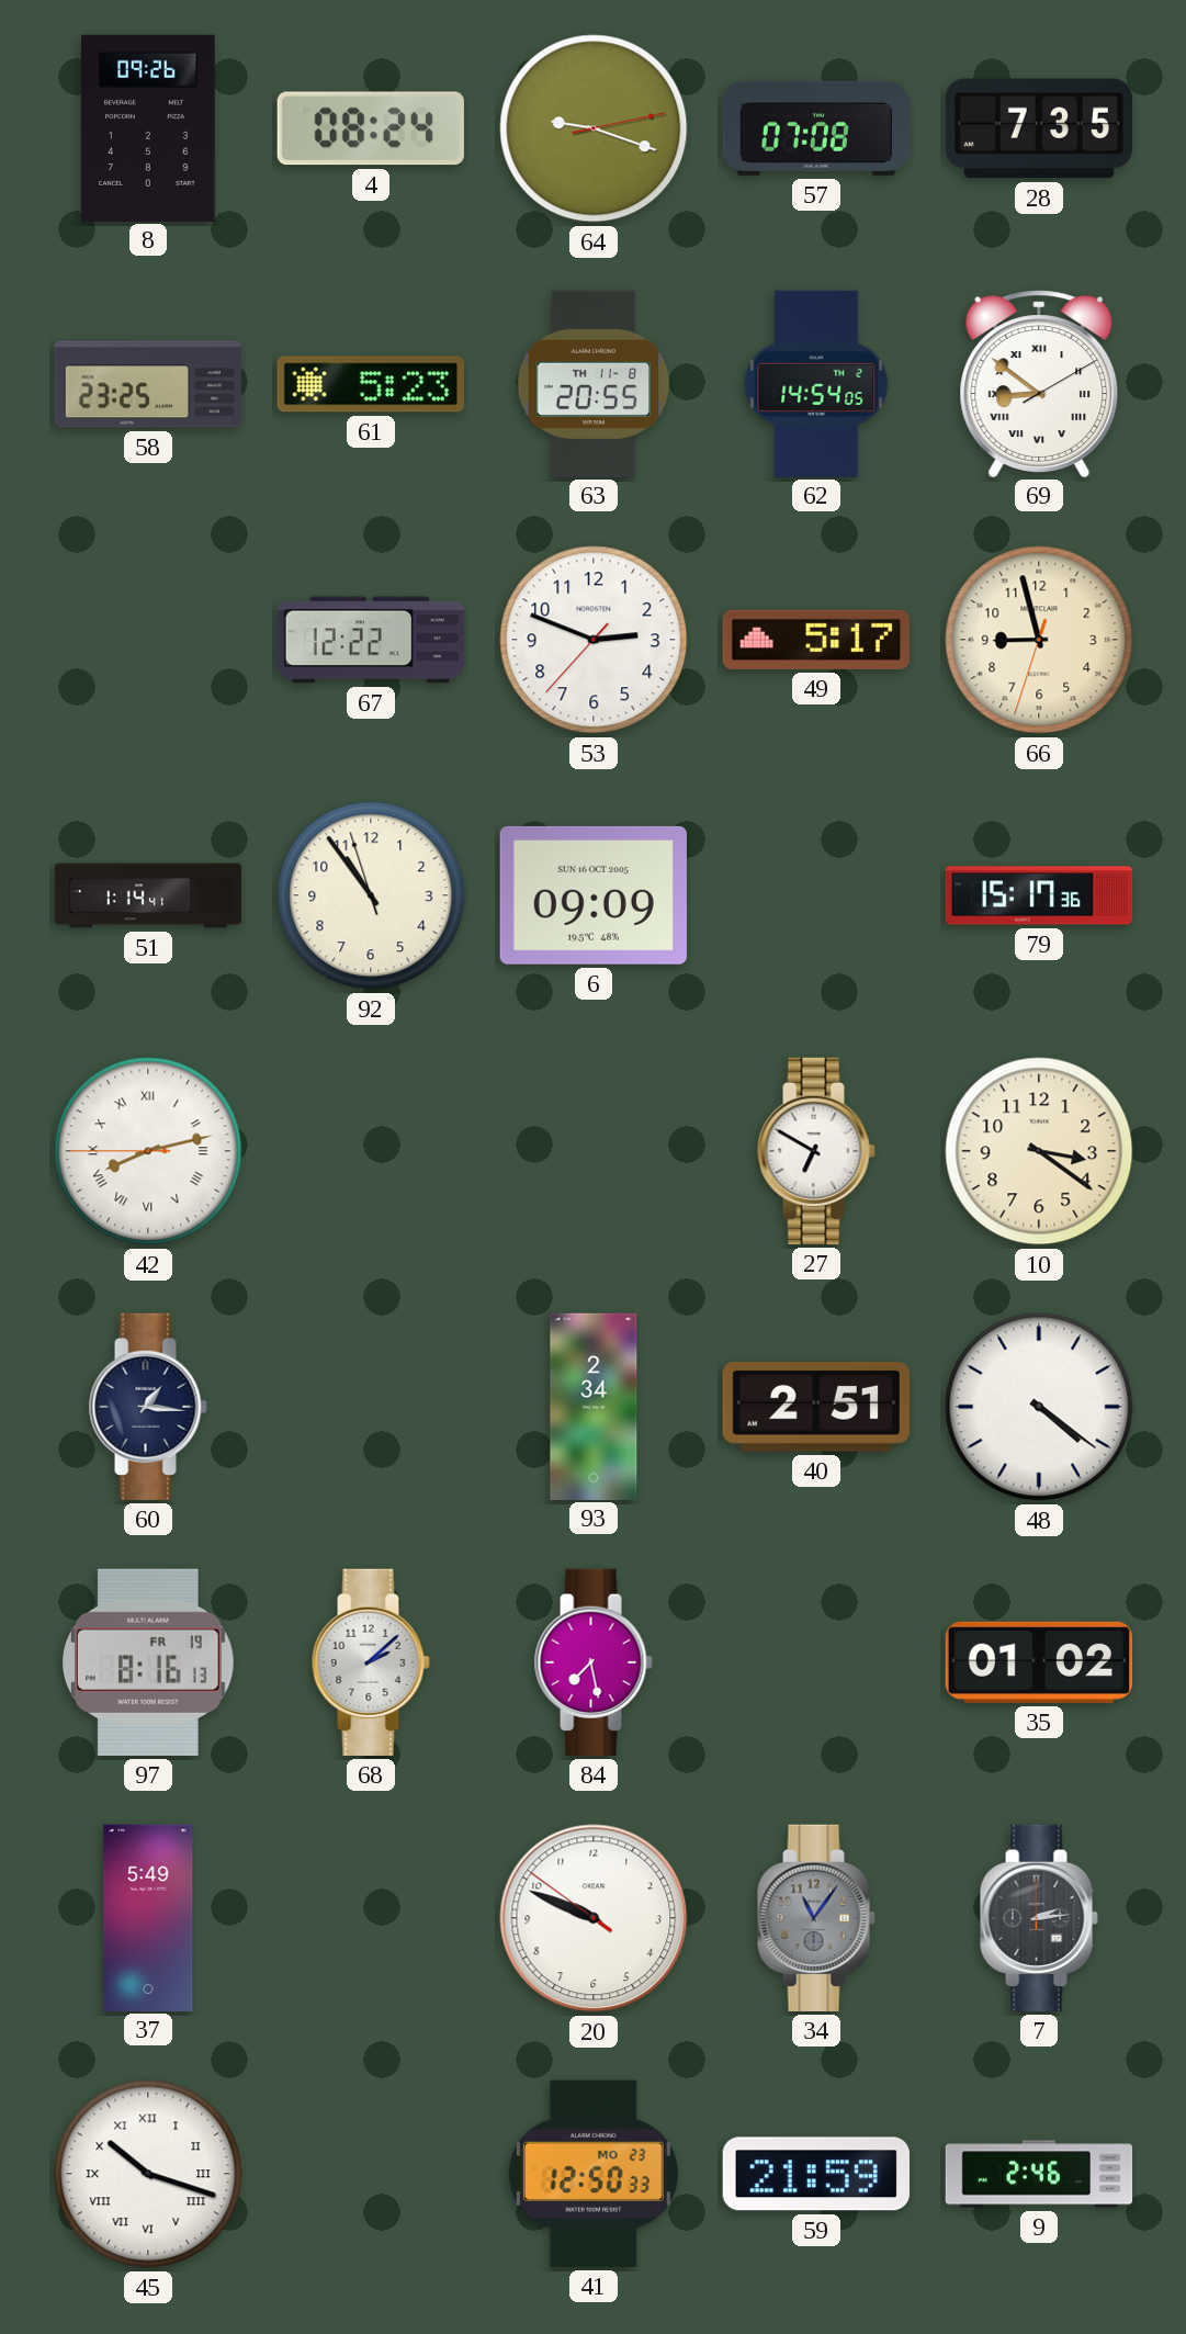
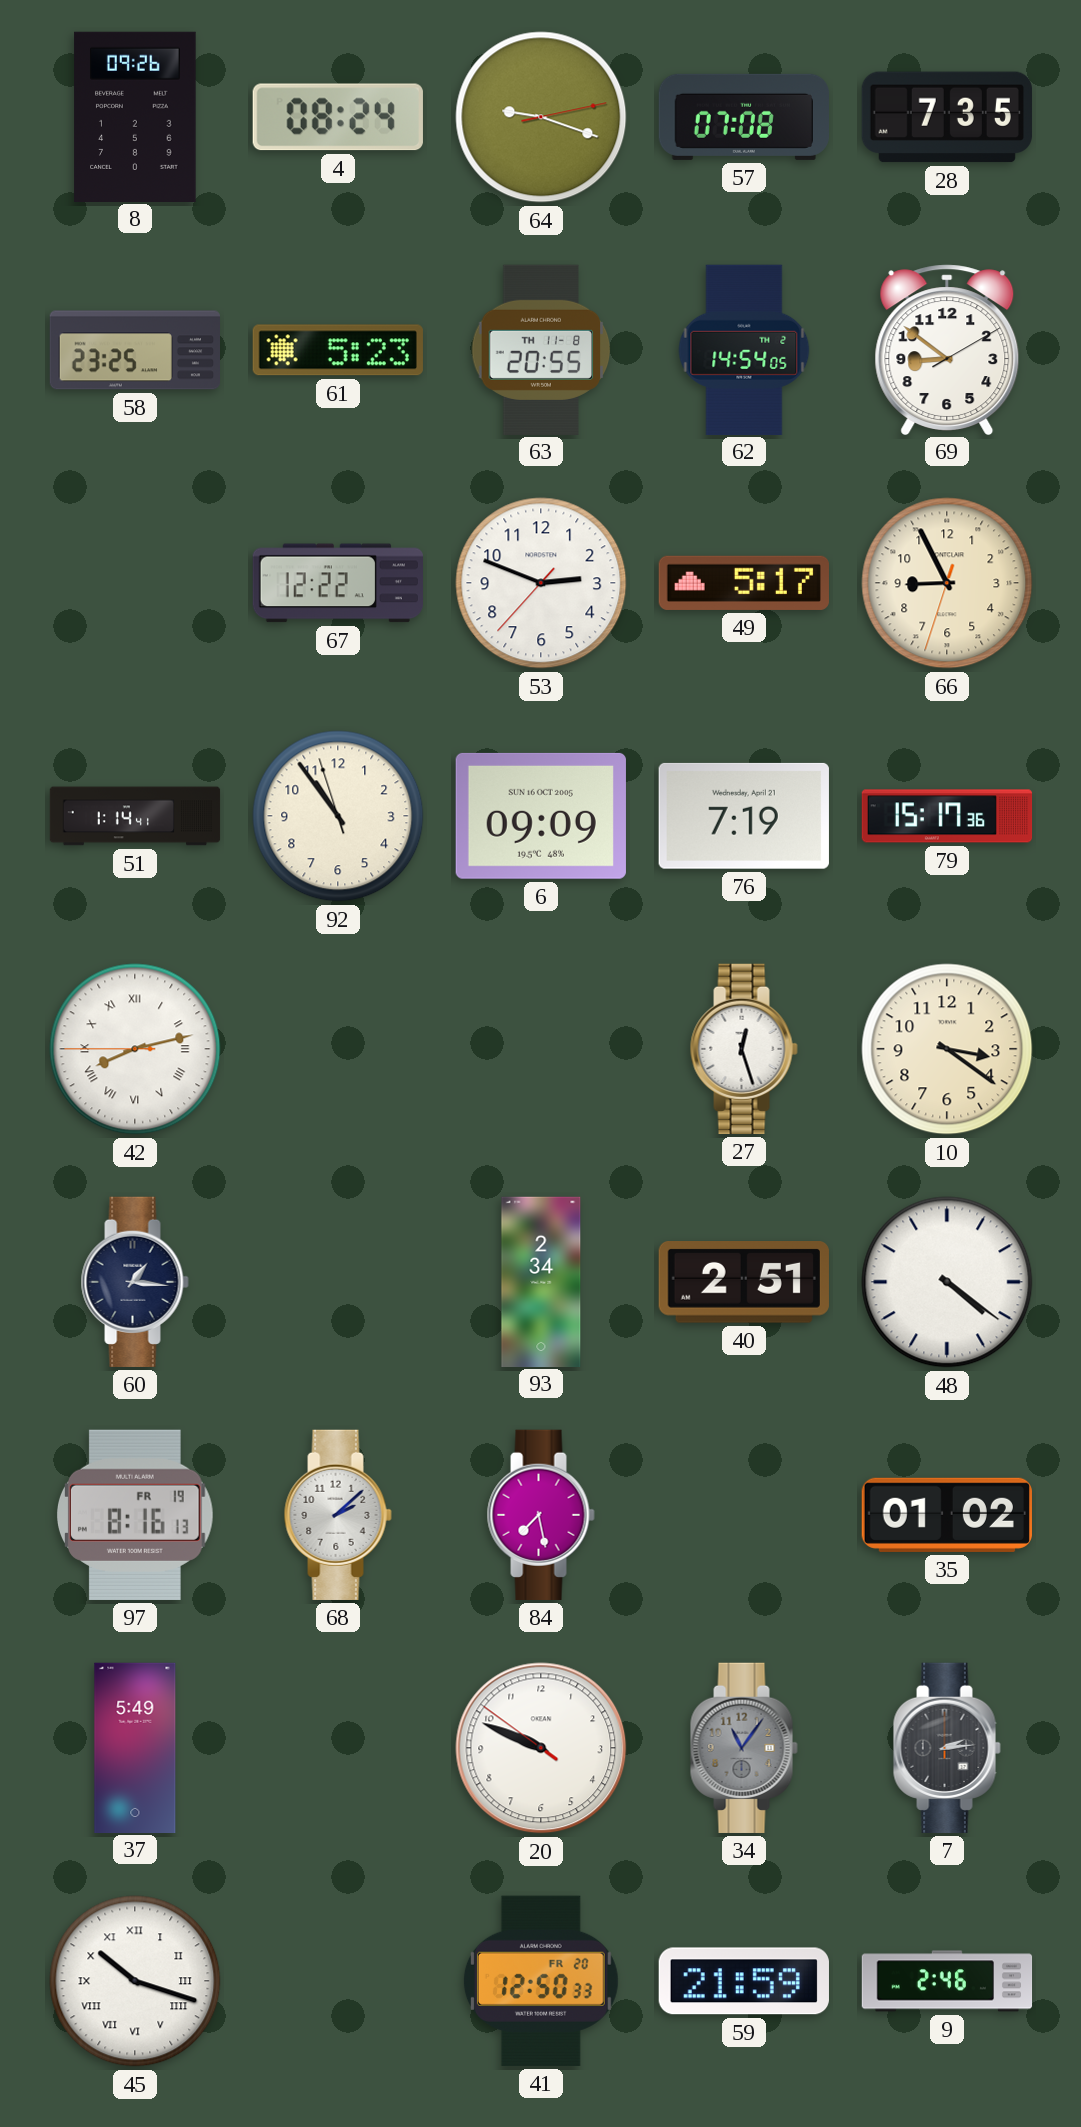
69 numerals: Roman -> Arabic (947, 349)
66: 8:57 -> 8:55 (947, 583)
76: none -> 7:19 (744, 816)
27: 6:50 -> 12:27 (744, 1049)
41 date: MO 23 -> FR 20 (541, 1981)
